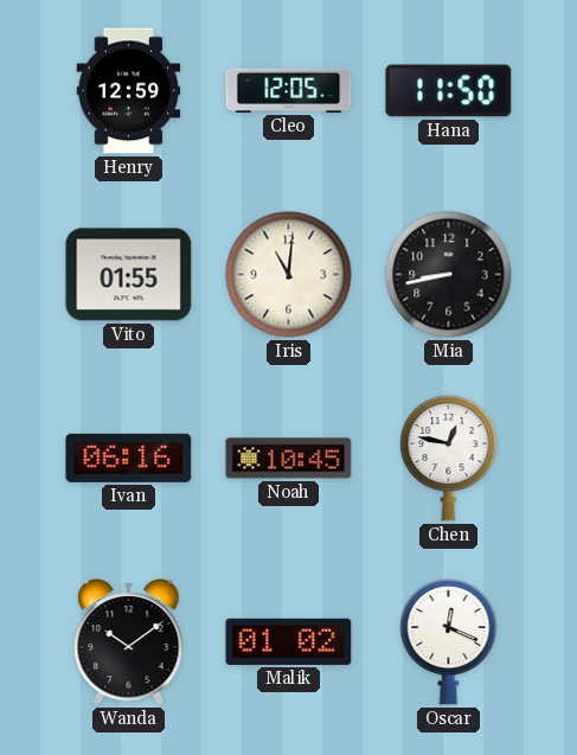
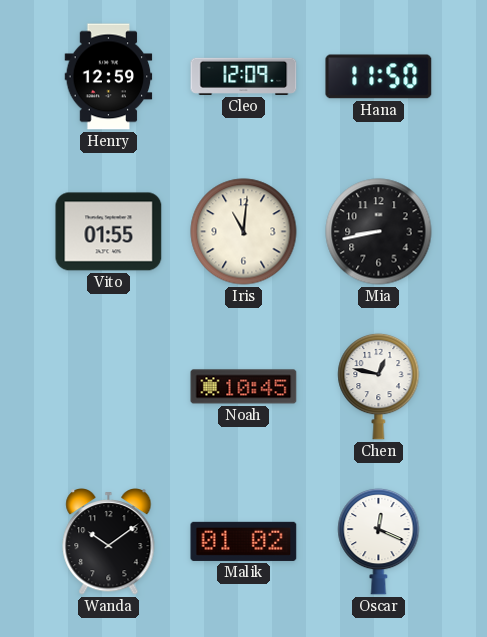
Cleo: 12:05 -> 12:09 (244, 76)
Ivan: 06:16 -> none (129, 458)
